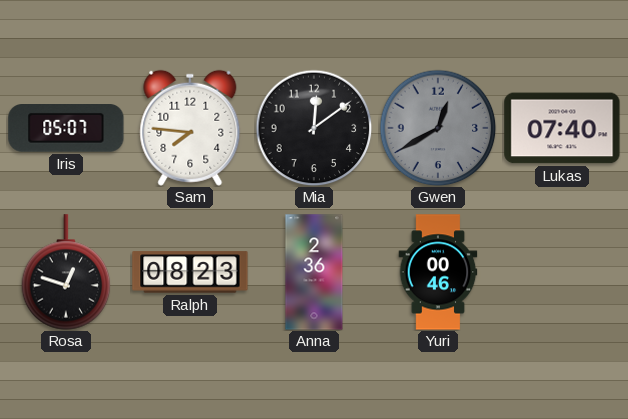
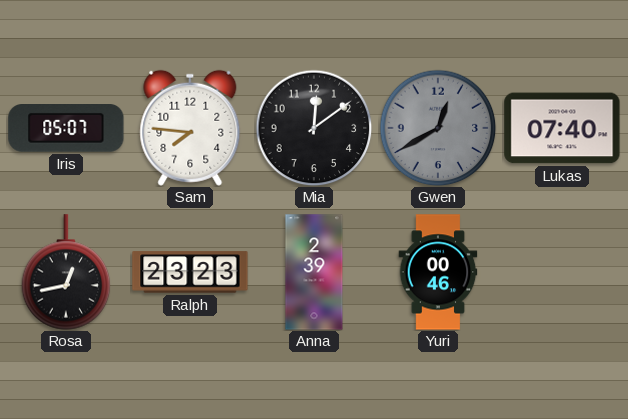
Rosa: 12:48 -> 12:43 (66, 272)
Ralph: 08:23 -> 23:23 (190, 272)
Anna: 2:36 -> 2:39 (314, 272)
